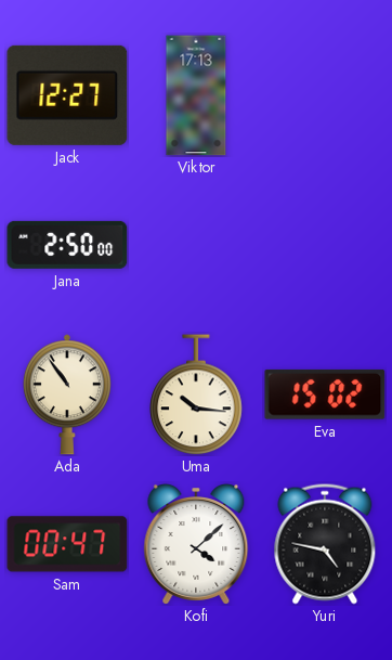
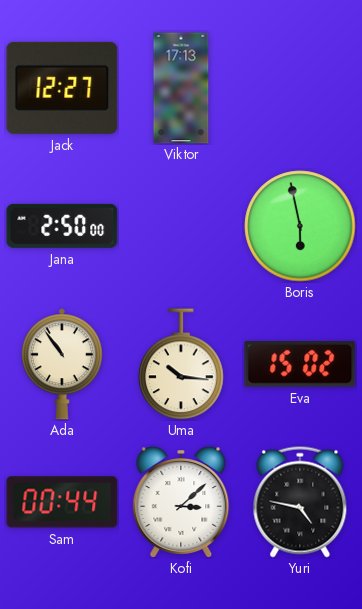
Boris: none -> 5:58 (300, 226)
Sam: 00:47 -> 00:44 (62, 502)
Kofi: 4:08 -> 3:08 (181, 503)
